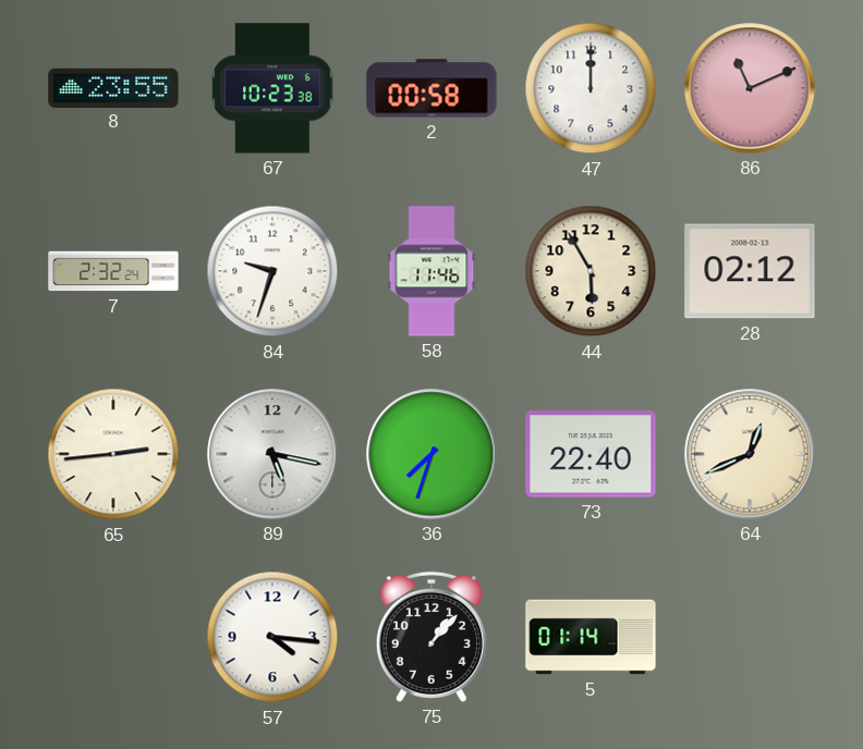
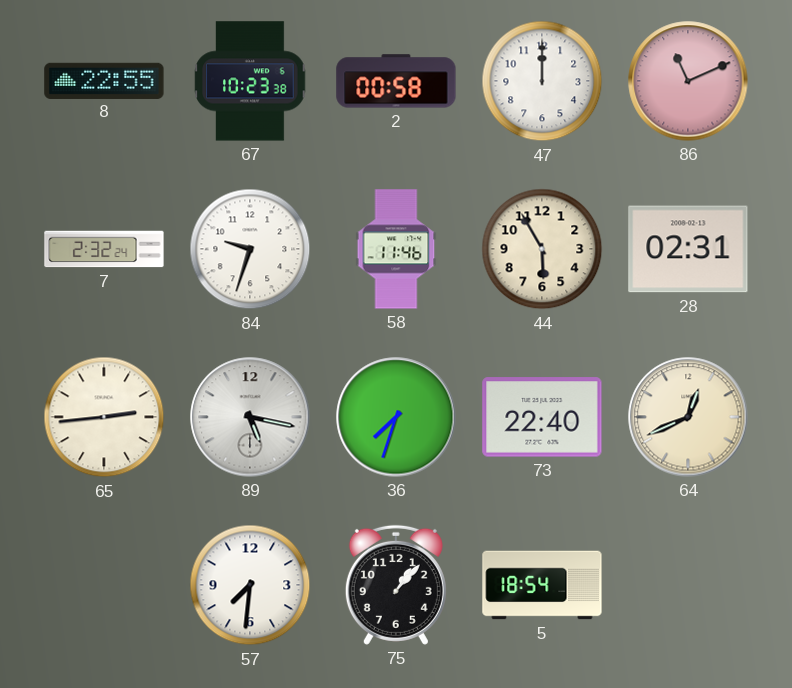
8: 23:55 -> 22:55 (104, 80)
28: 02:12 -> 02:31 (688, 249)
57: 4:16 -> 7:31 (250, 585)
5: 01:14 -> 18:54 (542, 585)
